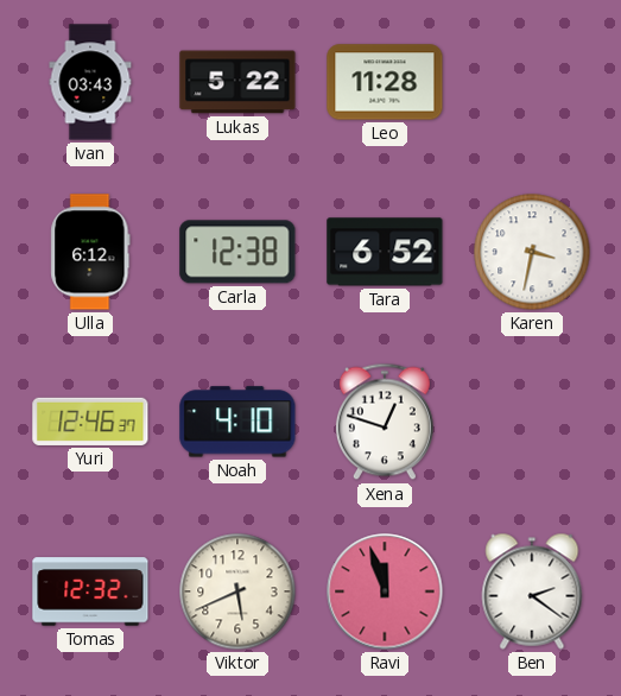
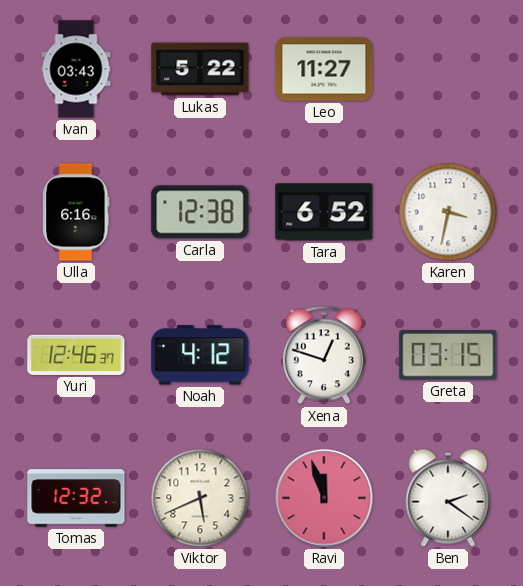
Leo: 11:28 -> 11:27 (324, 69)
Ulla: 6:12 -> 6:16 (76, 212)
Noah: 4:10 -> 4:12 (200, 355)
Greta: none -> 03:15 (448, 355)
